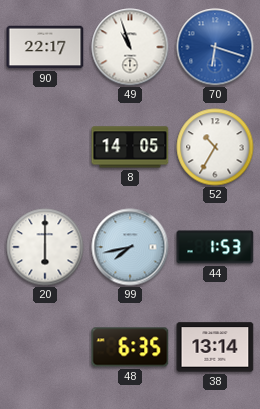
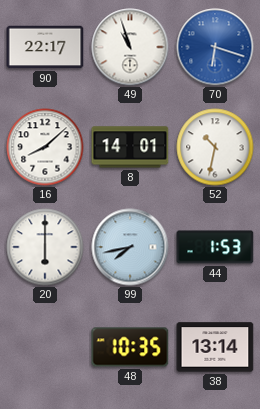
16: none -> 8:08 (45, 147)
8: 14:05 -> 14:01 (130, 147)
52: 10:35 -> 10:32 (215, 147)
48: 6:35 -> 10:35 (130, 347)
